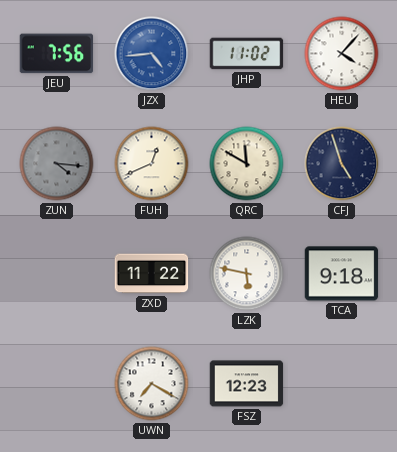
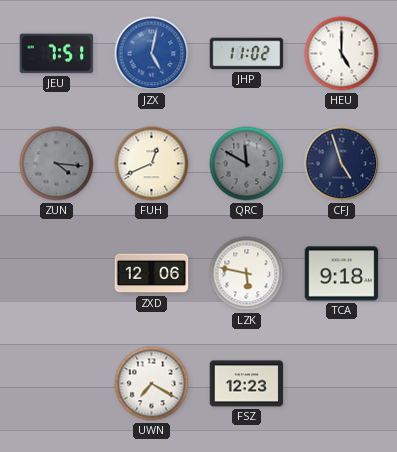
JEU: 7:56 -> 7:51 (57, 54)
JZX: 4:44 -> 5:02 (152, 54)
HEU: 4:07 -> 5:00 (342, 54)
QRC dial: cream -> grey (247, 164)
ZXD: 11:22 -> 12:06 (152, 274)
